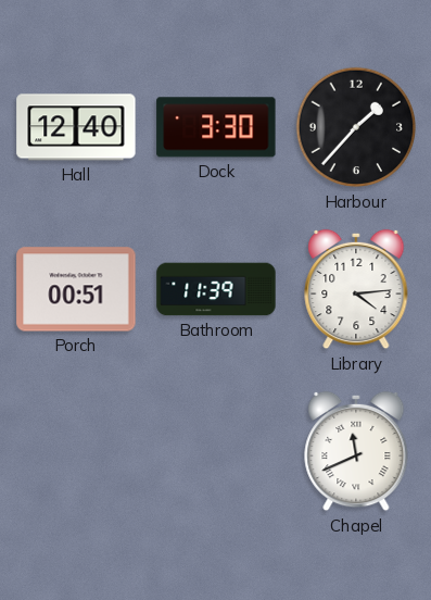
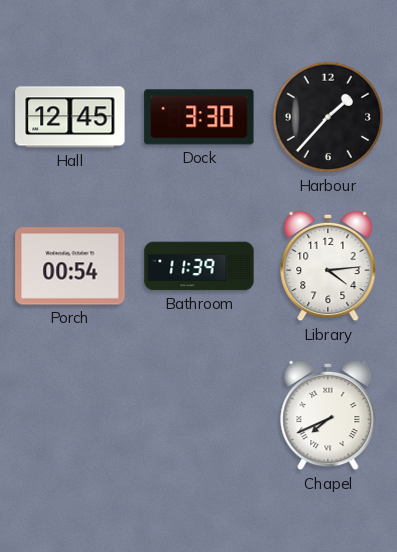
Hall: 12:40 -> 12:45 (70, 117)
Porch: 00:51 -> 00:54 (70, 266)
Chapel: 11:41 -> 7:41 (328, 415)
